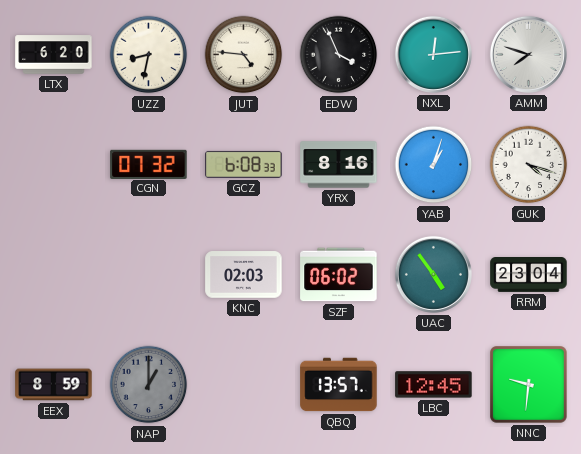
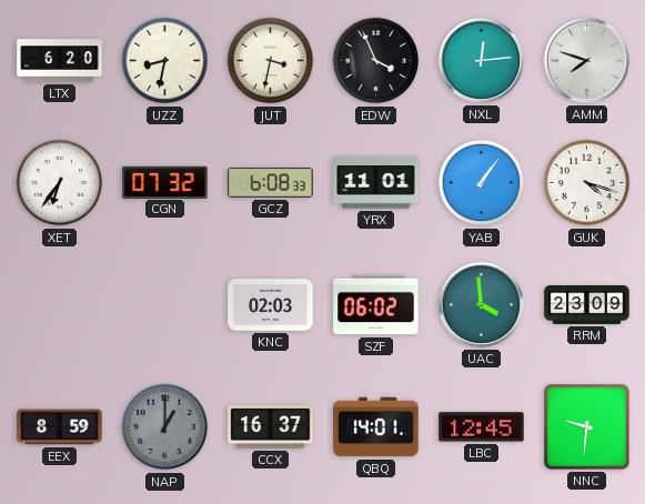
JUT: 4:46 -> 3:32 (271, 61)
XET: none -> 6:36 (60, 183)
YRX: 8:16 -> 11:01 (376, 183)
YAB: 1:03 -> 1:06 (482, 183)
UAC: 4:54 -> 3:59 (481, 304)
RRM: 23:04 -> 23:09 (587, 305)
CCX: none -> 16:37 (271, 427)
QBQ: 13:57 -> 14:01 (376, 427)
